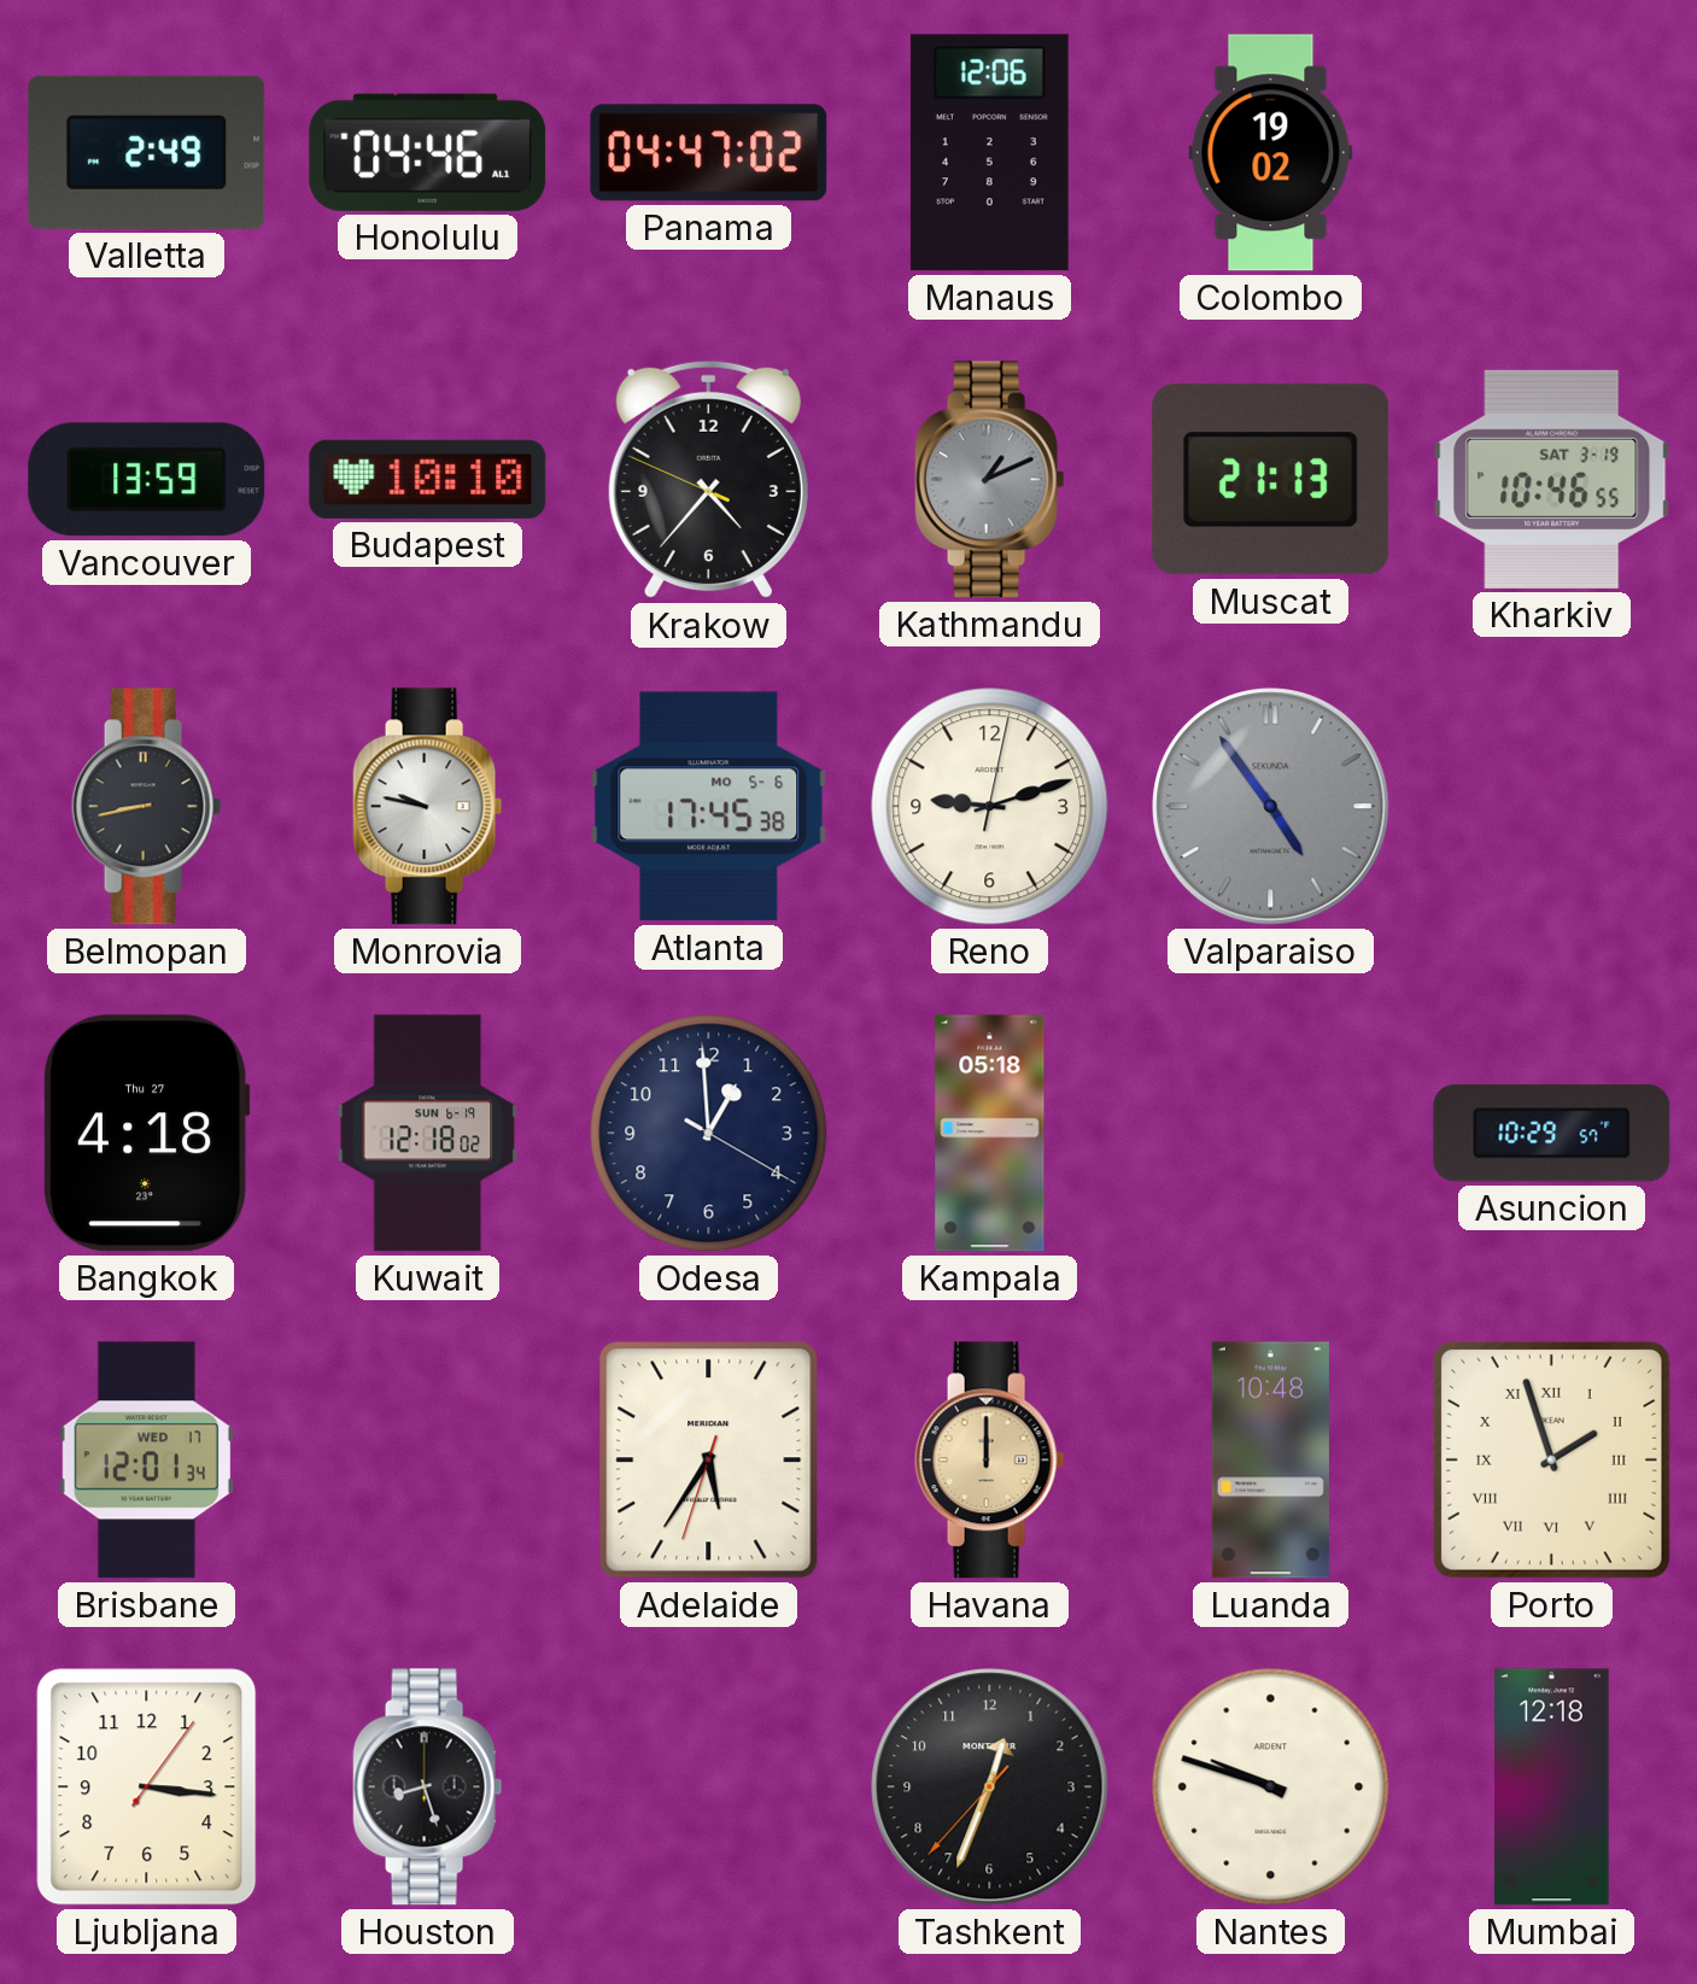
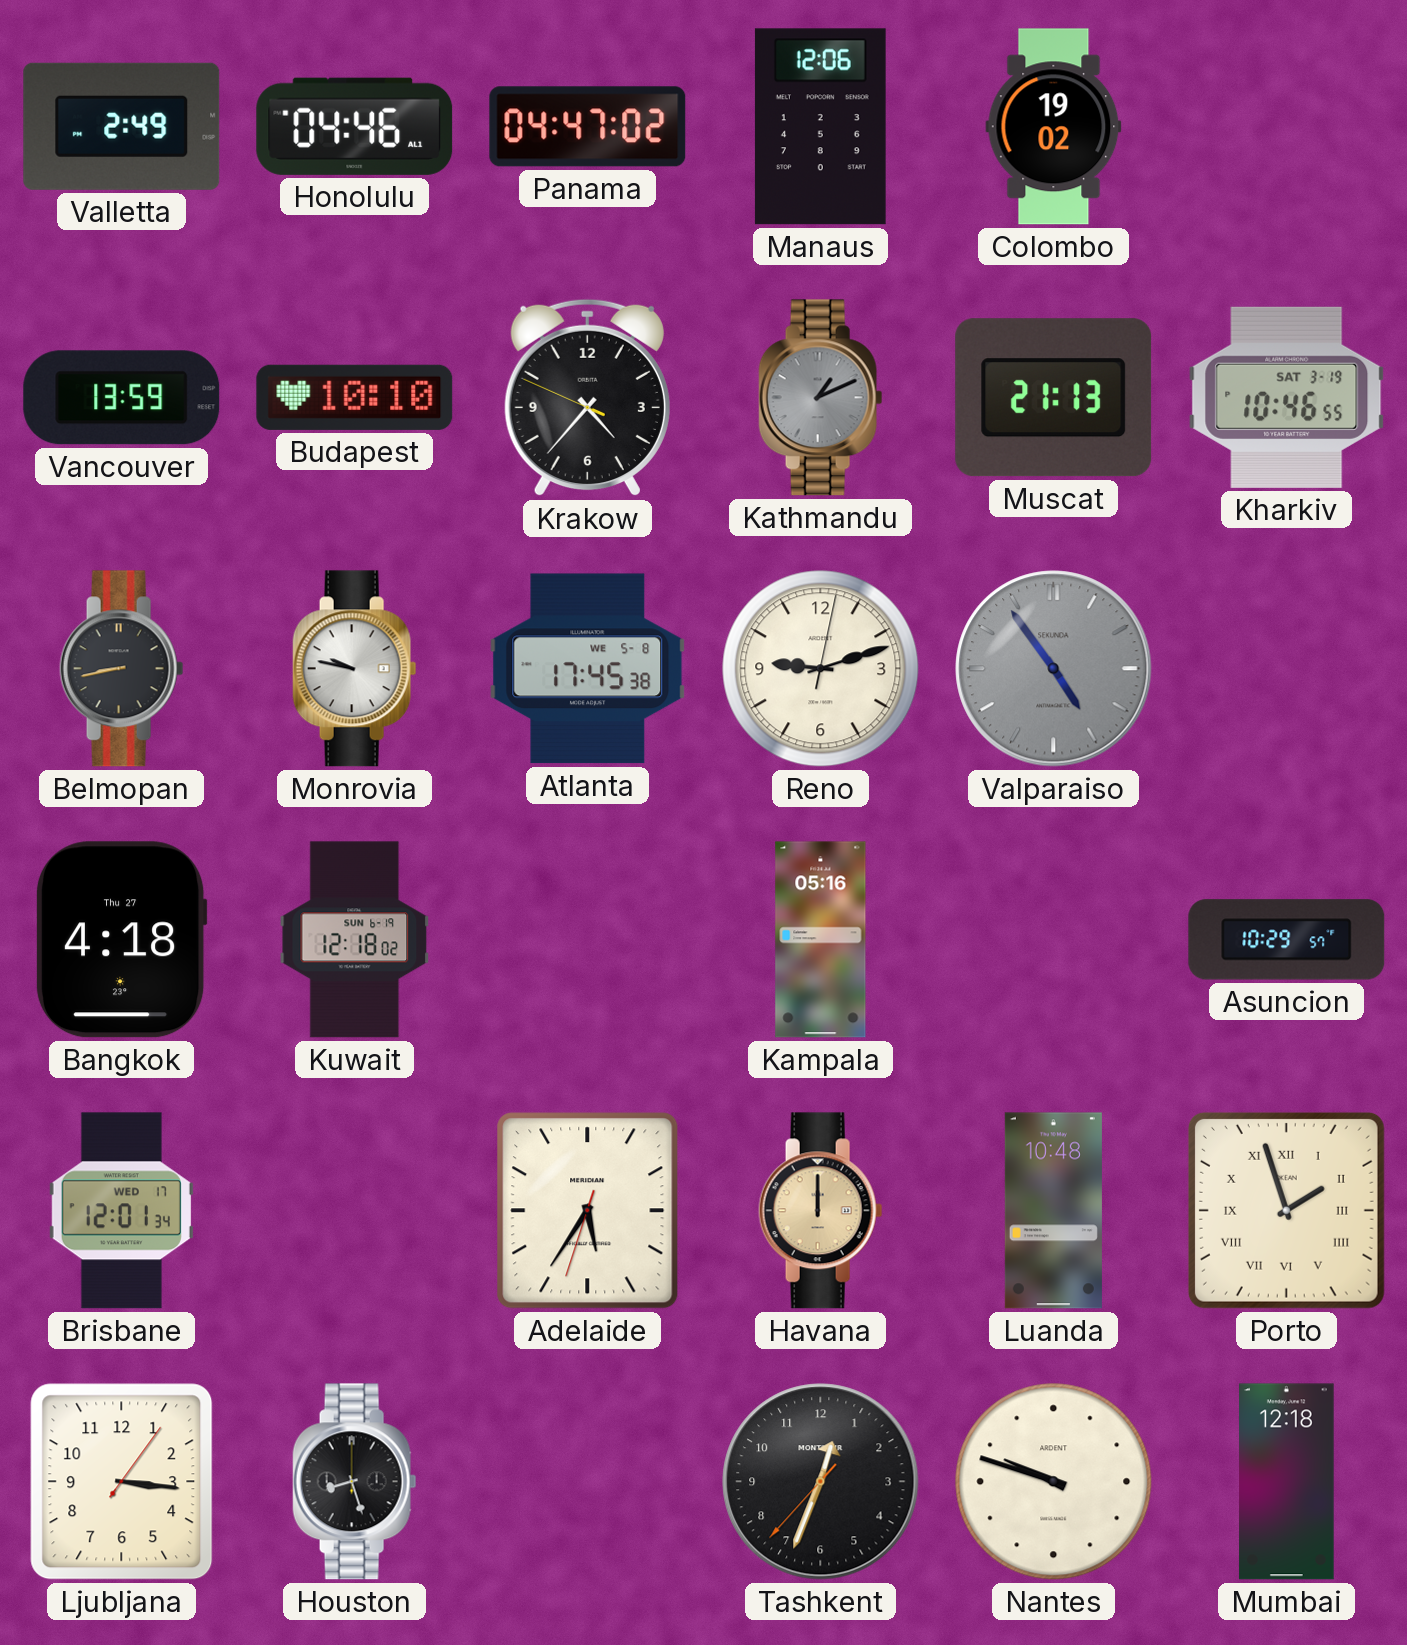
Atlanta date: MO 5-6 -> WE 5-8 (588, 669)
Odesa: 12:59 -> none (709, 1134)
Kampala: 05:18 -> 05:16 (821, 940)
